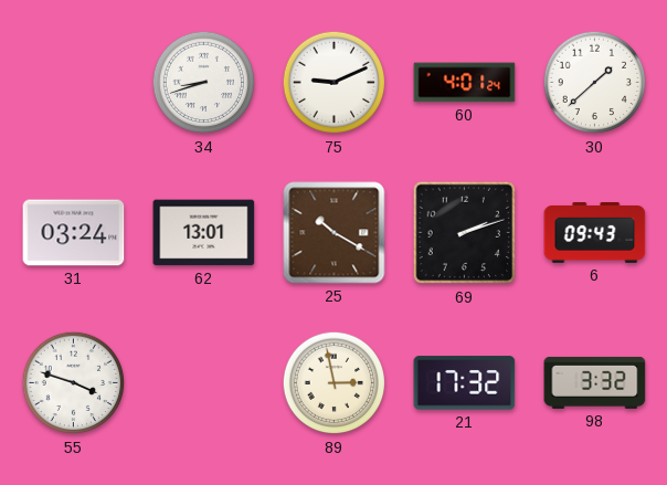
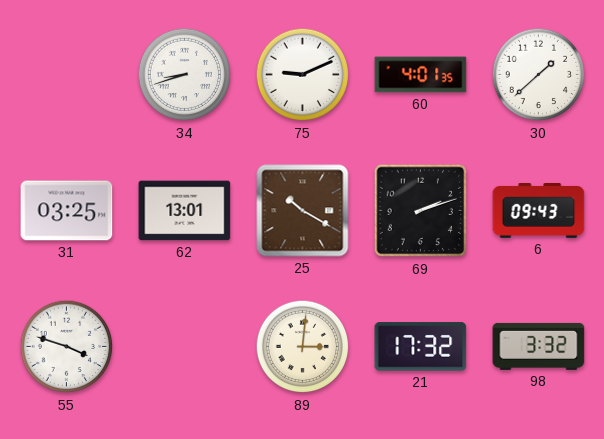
60: 4:01:24 -> 4:01:35 (421, 75)
31: 03:24 -> 03:25 (67, 211)
89: 2:58 -> 3:01 (303, 347)
